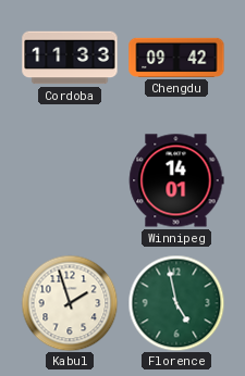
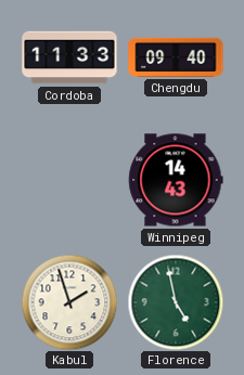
Chengdu: 09:42 -> 09:40 (176, 57)
Winnipeg: 14:01 -> 14:43 (176, 180)
